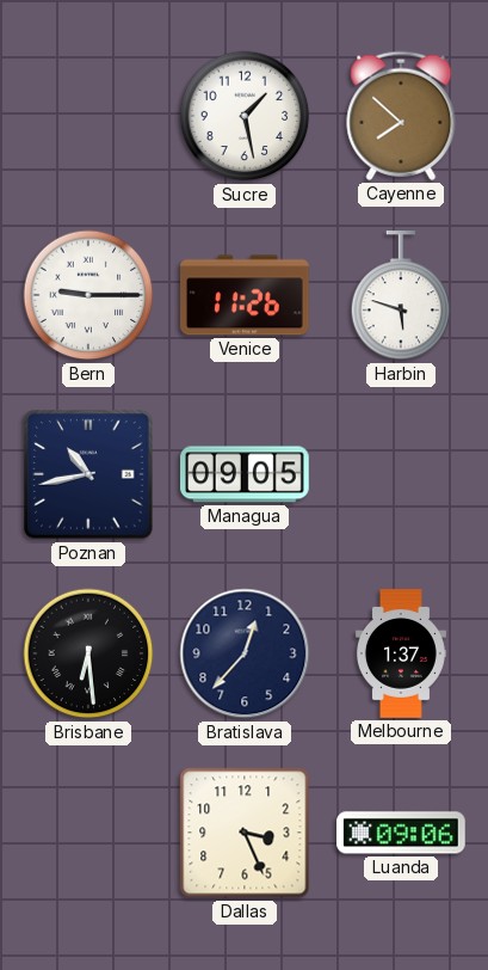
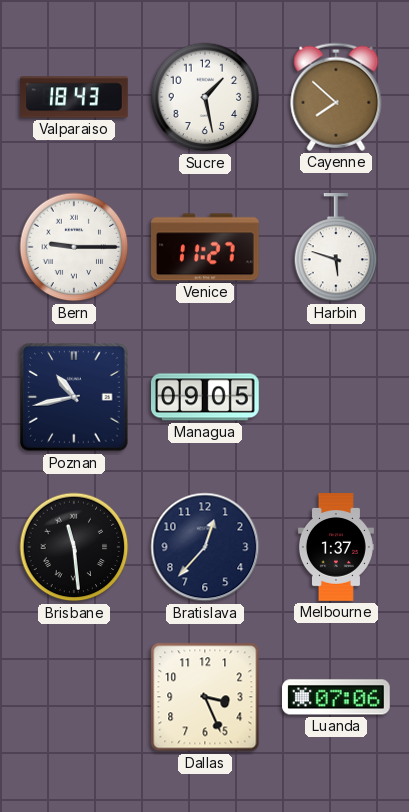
Valparaiso: none -> 18:43 (74, 97)
Venice: 11:26 -> 11:27 (206, 247)
Brisbane: 6:29 -> 11:29 (74, 547)
Luanda: 09:06 -> 07:06 (337, 697)
